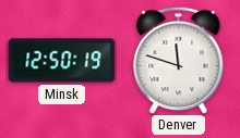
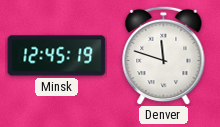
Minsk: 12:50 -> 12:45 (57, 56)
